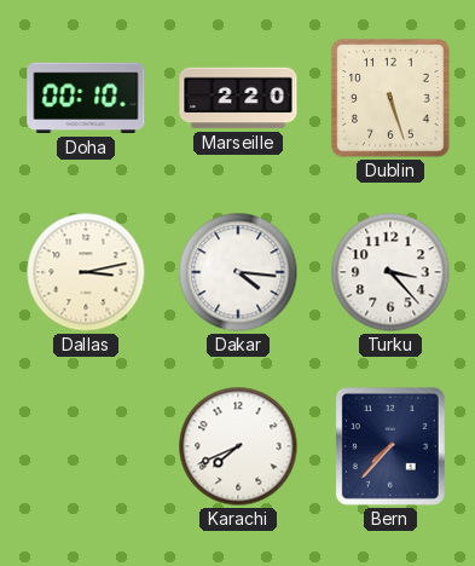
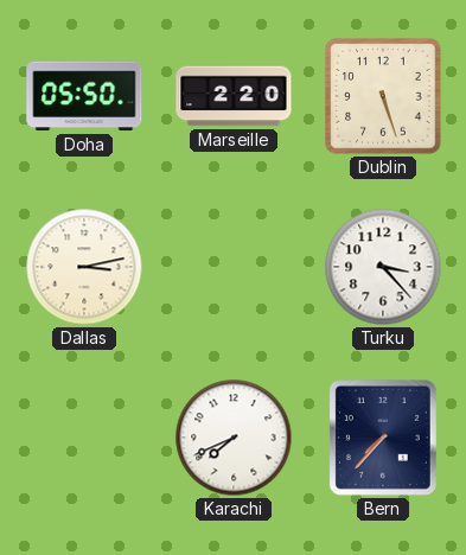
Doha: 00:10 -> 05:50 (84, 96)
Dakar: 4:16 -> none (238, 272)
